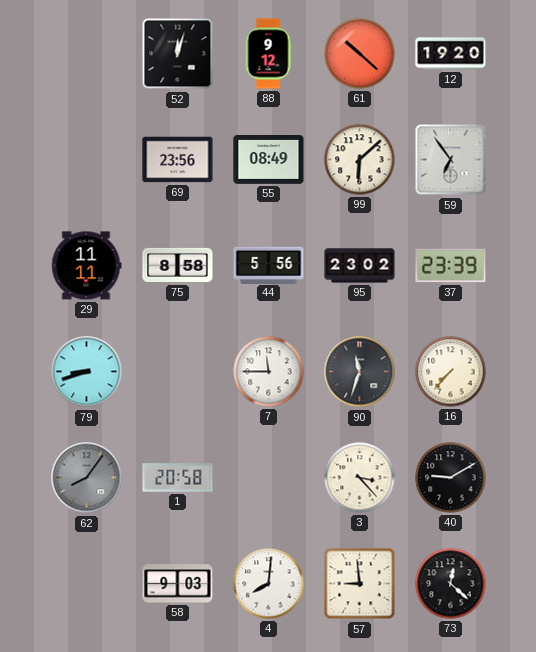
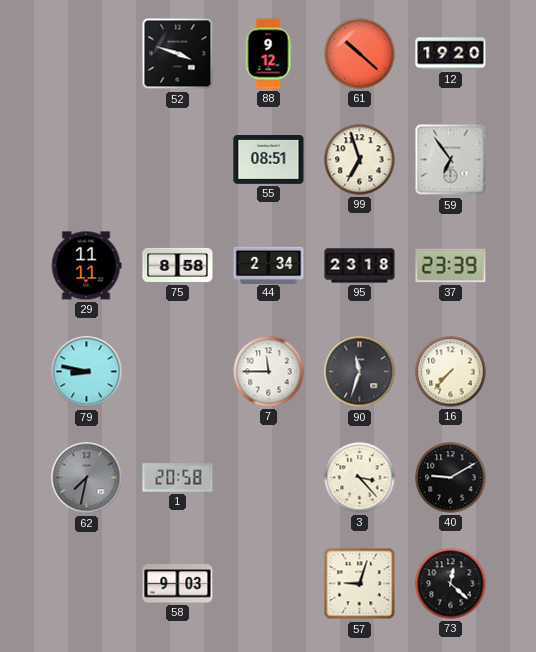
52: 12:03 -> 3:48 (178, 54)
69: 23:56 -> none (178, 160)
55: 08:49 -> 08:51 (269, 160)
99: 6:08 -> 6:57 (360, 160)
44: 5:56 -> 2:34 (269, 265)
95: 23:02 -> 23:18 (360, 266)
79: 8:42 -> 8:47 (87, 372)
62: 8:06 -> 7:32 (87, 478)
4: 8:01 -> none (269, 584)
57: 8:59 -> 9:03 (360, 584)
